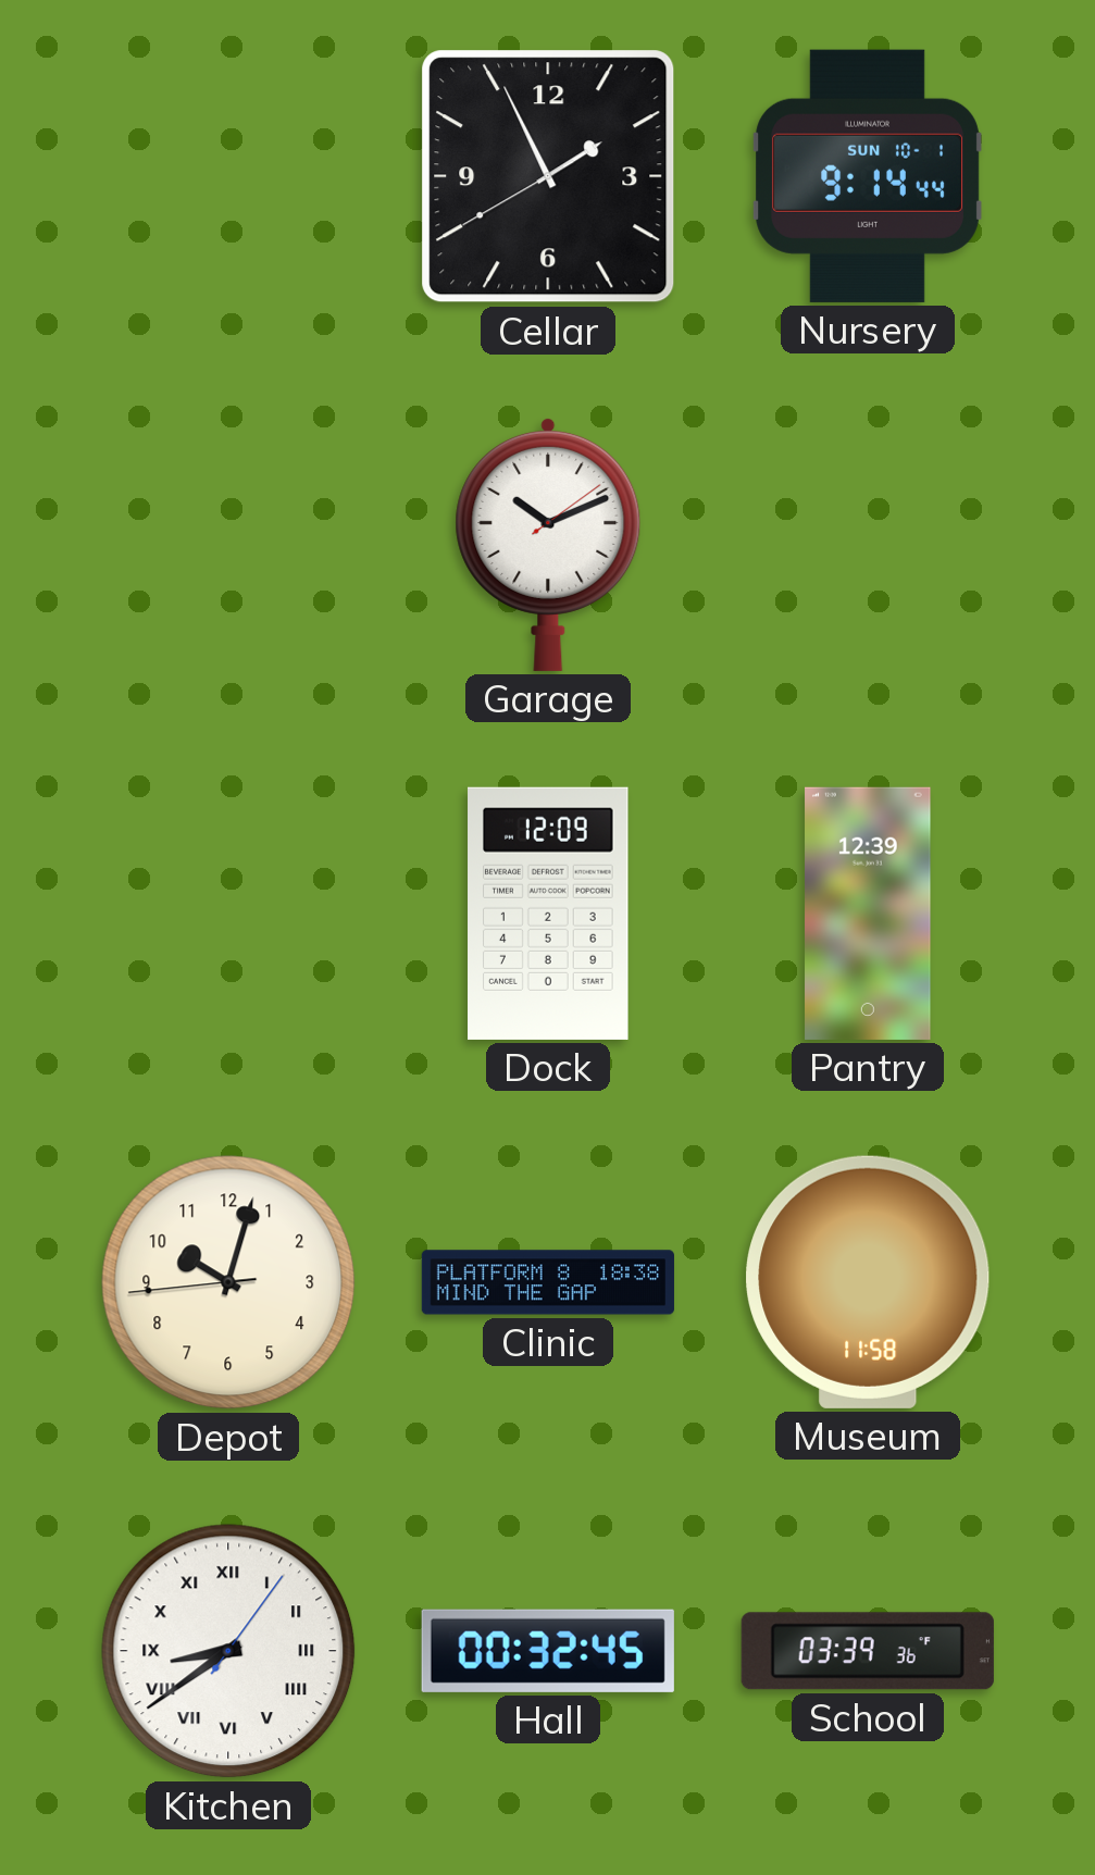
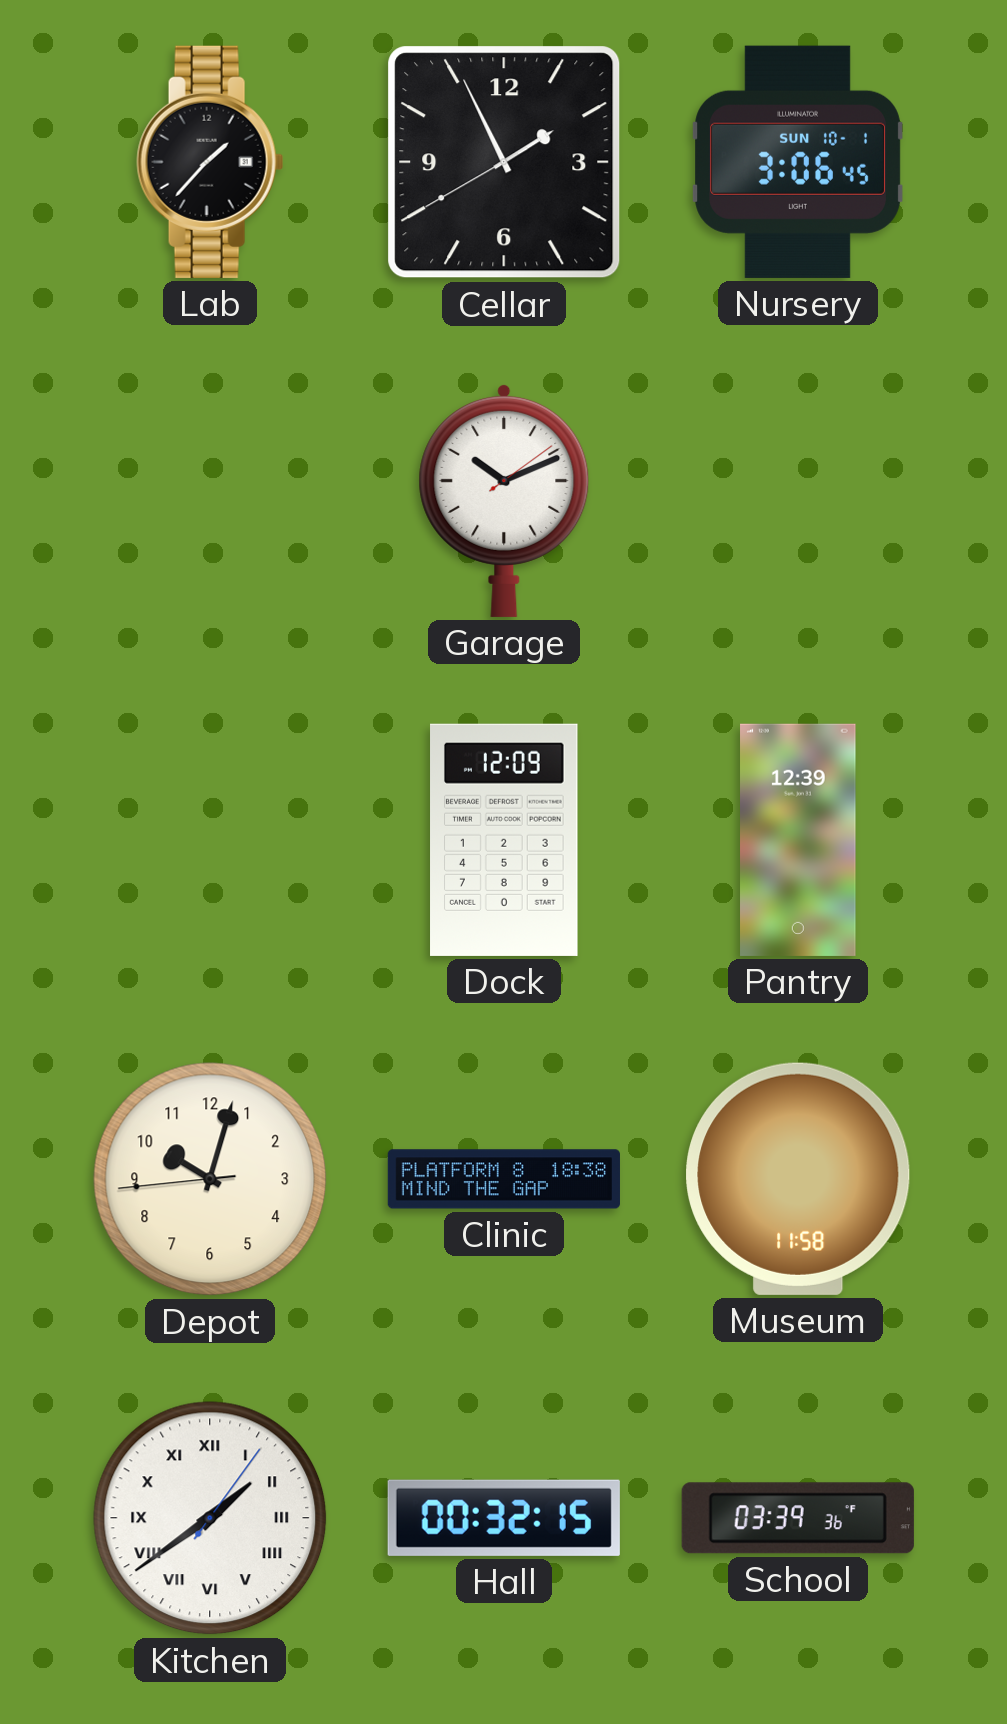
Lab: none -> 1:37 (210, 162)
Nursery: 9:14 -> 3:06 (798, 162)
Kitchen: 8:39 -> 1:39 (210, 1518)
Hall: 00:32:45 -> 00:32:15 (504, 1518)
